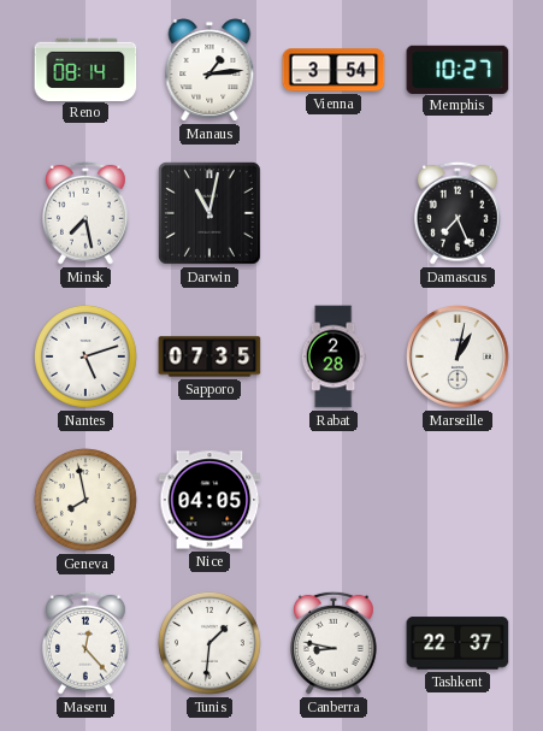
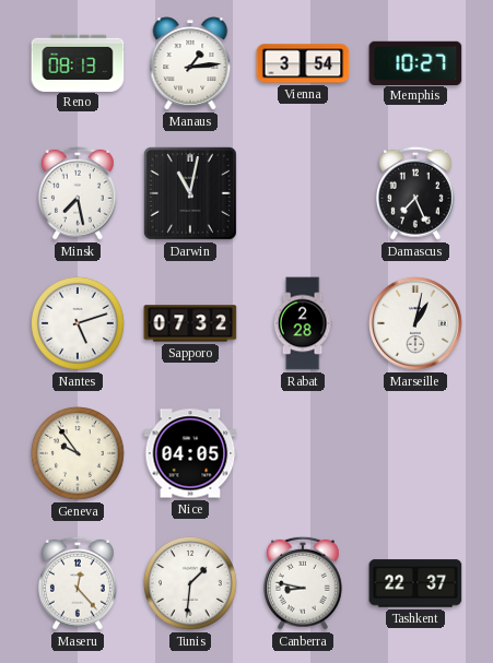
Reno: 08:14 -> 08:13 (78, 62)
Sapporo: 07:35 -> 07:32 (190, 323)
Geneva: 7:58 -> 9:54 (78, 453)
